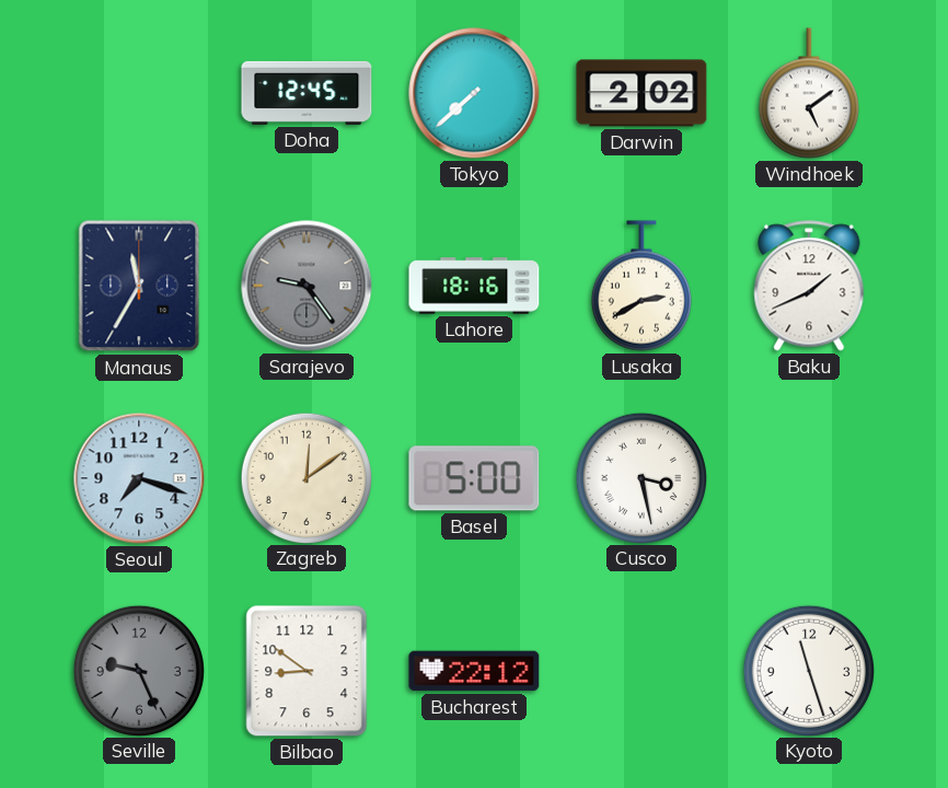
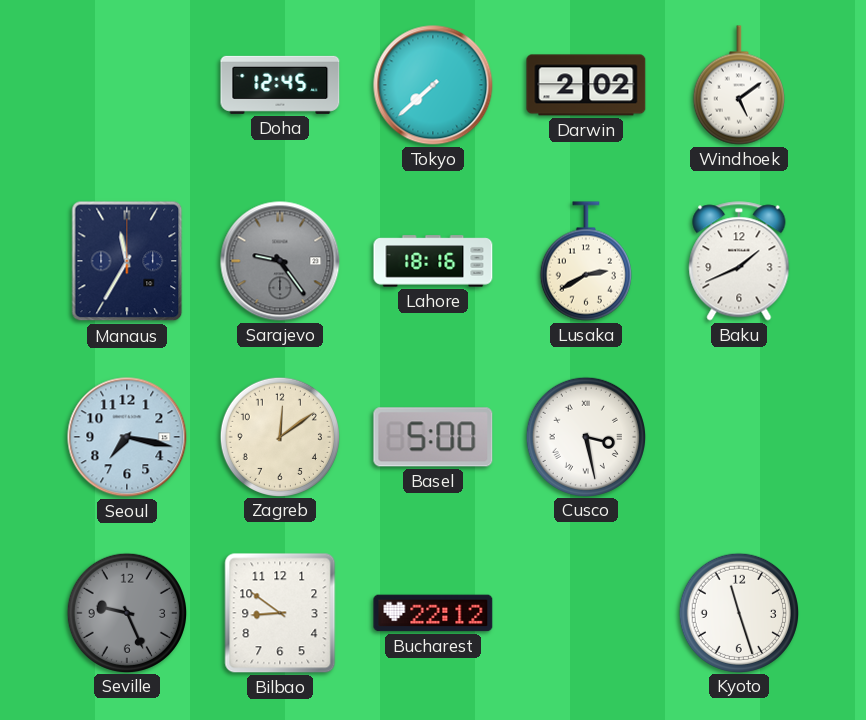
Seoul: 7:18 -> 7:17 (127, 437)
